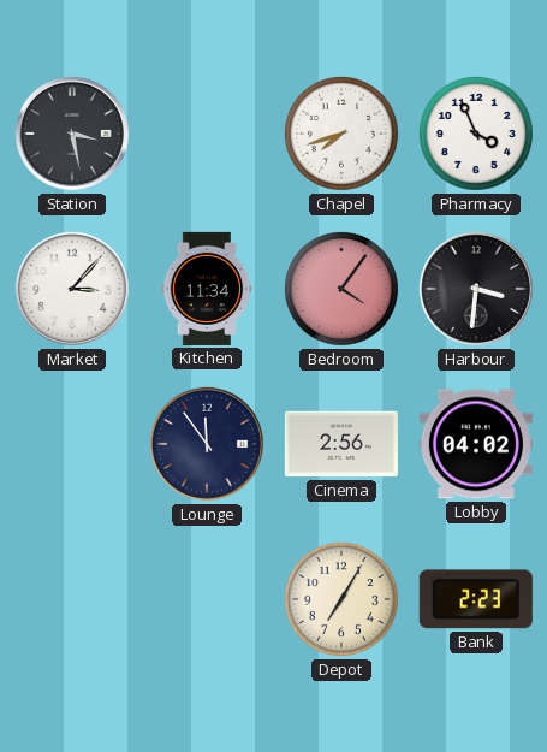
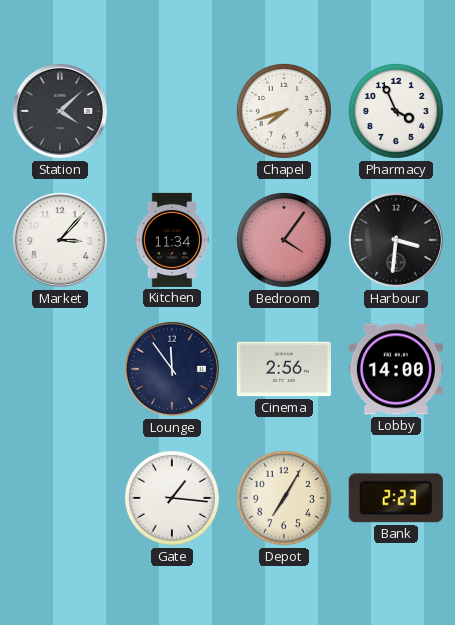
Station: 3:28 -> 4:08 (60, 111)
Lobby: 04:02 -> 14:00 (396, 369)
Gate: none -> 1:16 (172, 498)
